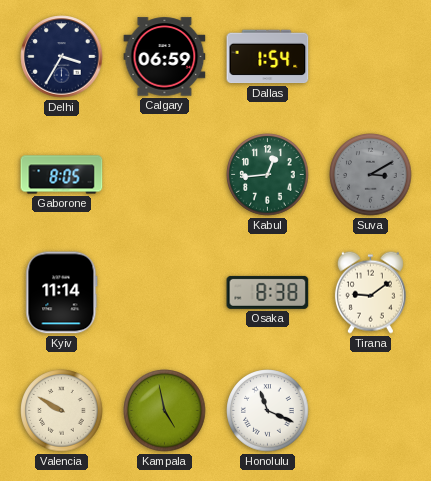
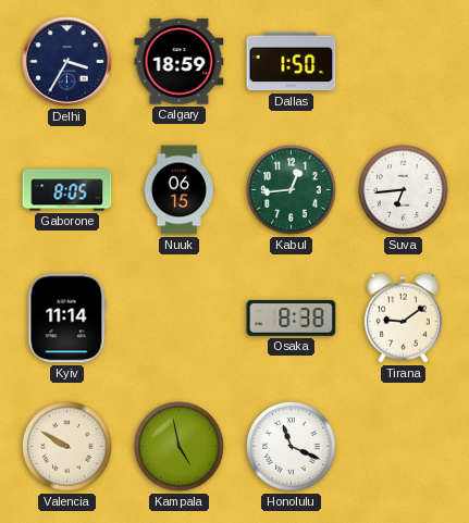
Calgary: 06:59 -> 18:59 (180, 62)
Dallas: 1:54 -> 1:50 (292, 62)
Nuuk: none -> 06:15 (178, 190)
Suva: 3:10 -> 6:44 (404, 190)
Suva dial: grey -> white (404, 190)
